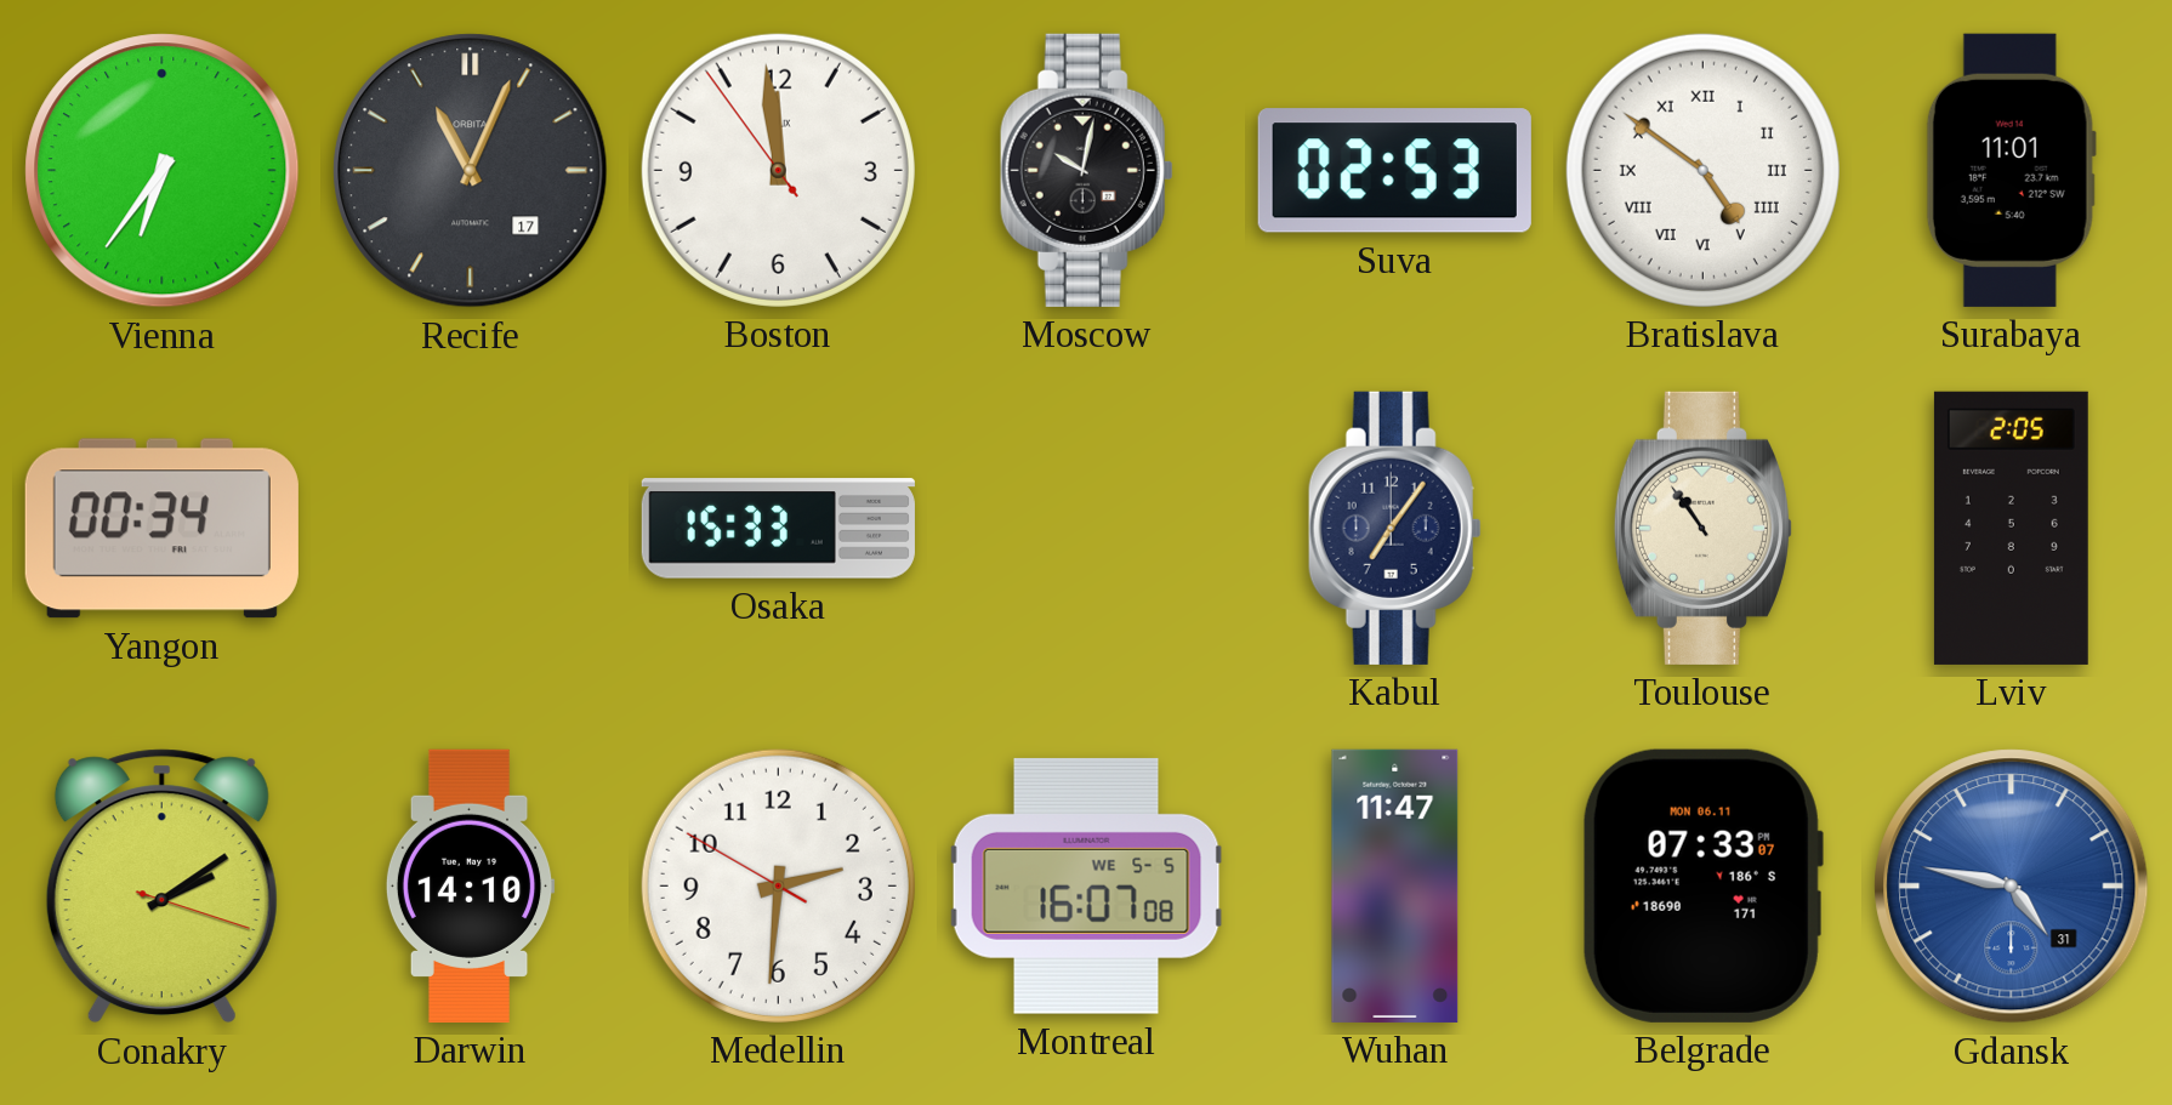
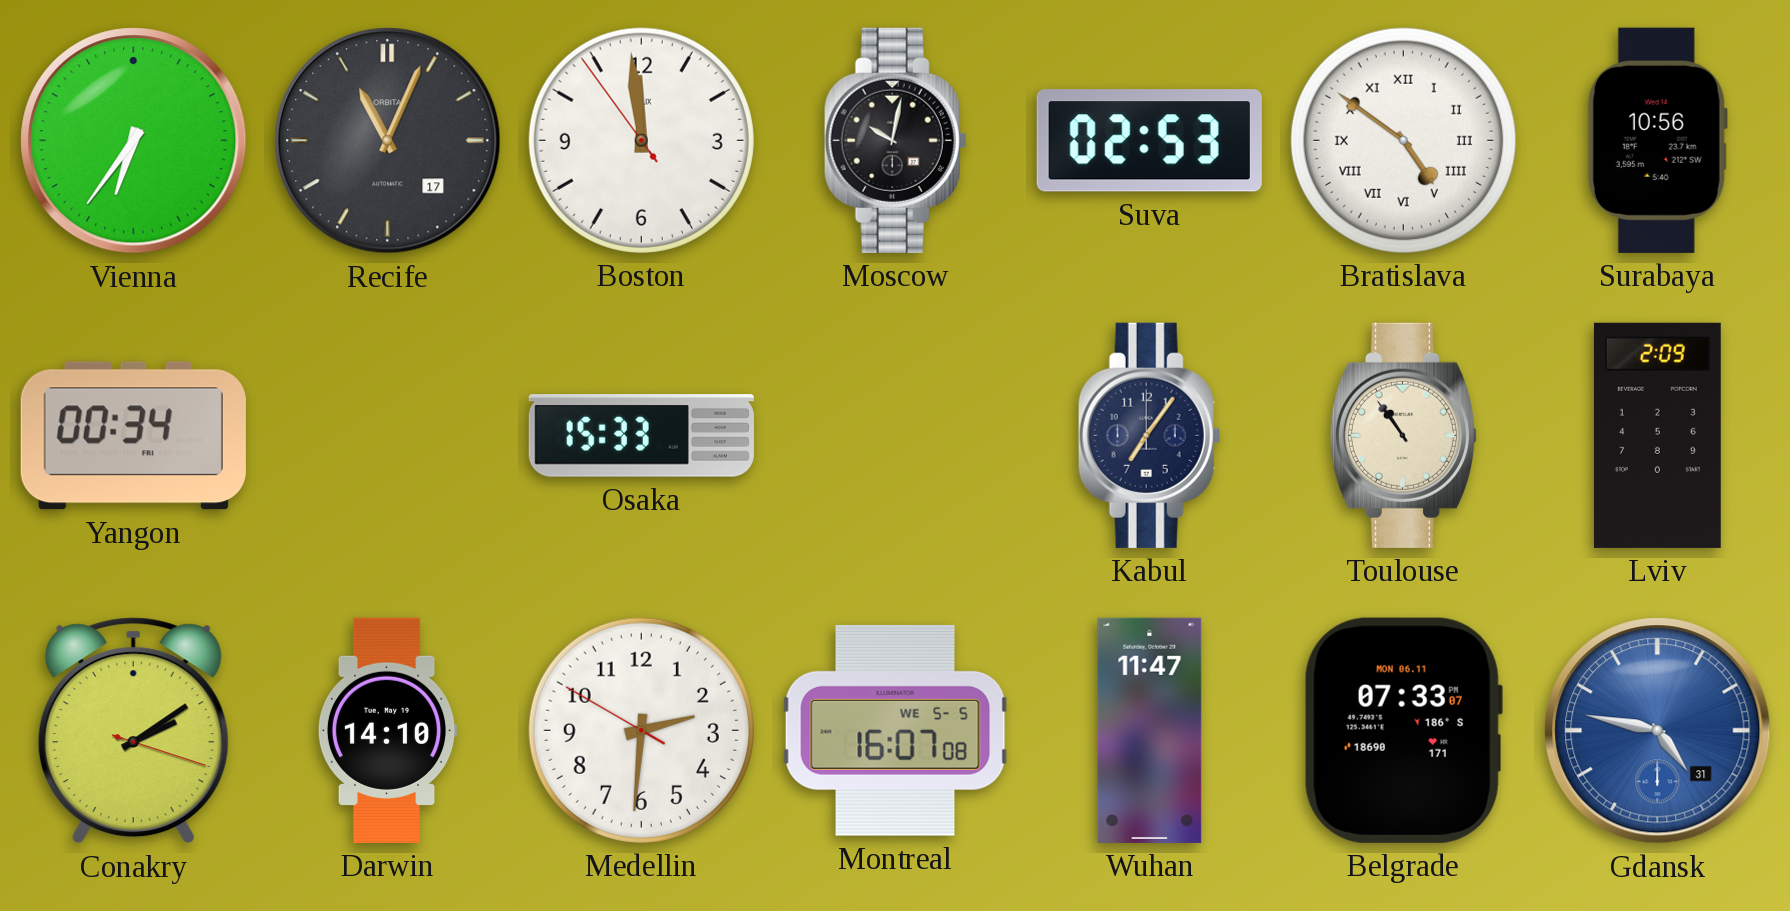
Surabaya: 11:01 -> 10:56 (1657, 140)
Lviv: 2:05 -> 2:09 (1657, 435)
